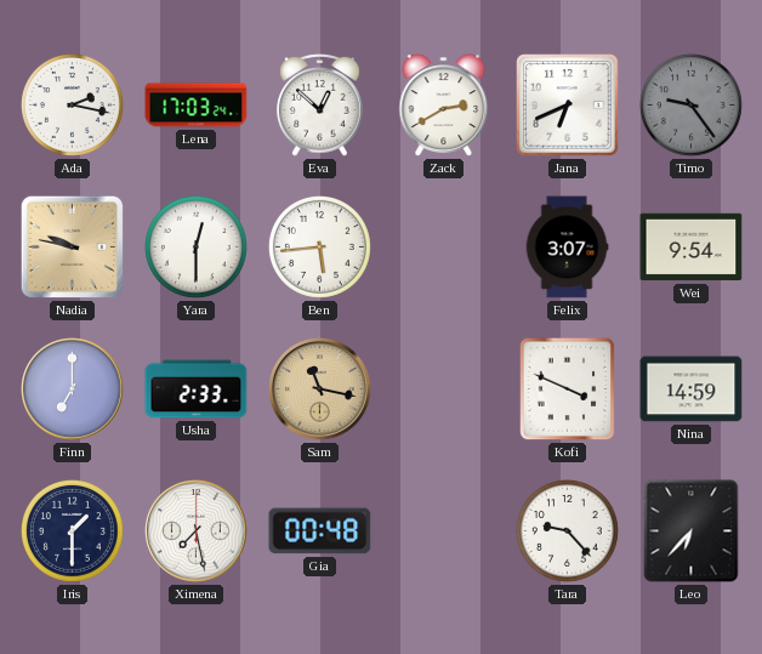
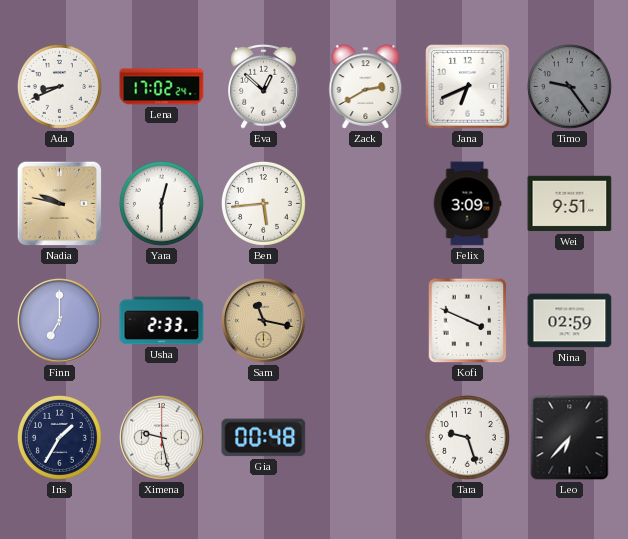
Ada: 2:17 -> 8:41 (59, 86)
Lena: 17:03 -> 17:02 (162, 87)
Felix: 3:07 -> 3:09 (467, 204)
Wei: 9:54 -> 9:51 (570, 204)
Nina: 14:59 -> 02:59 (570, 321)
Iris: 1:30 -> 1:35 (59, 437)
Ximena: 7:28 -> 9:28 (162, 438)
Tara: 9:23 -> 9:27 (467, 437)
